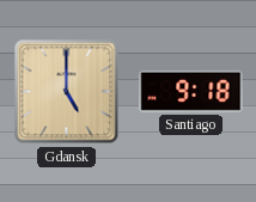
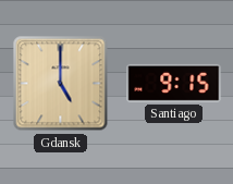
Santiago: 9:18 -> 9:15 (174, 83)
